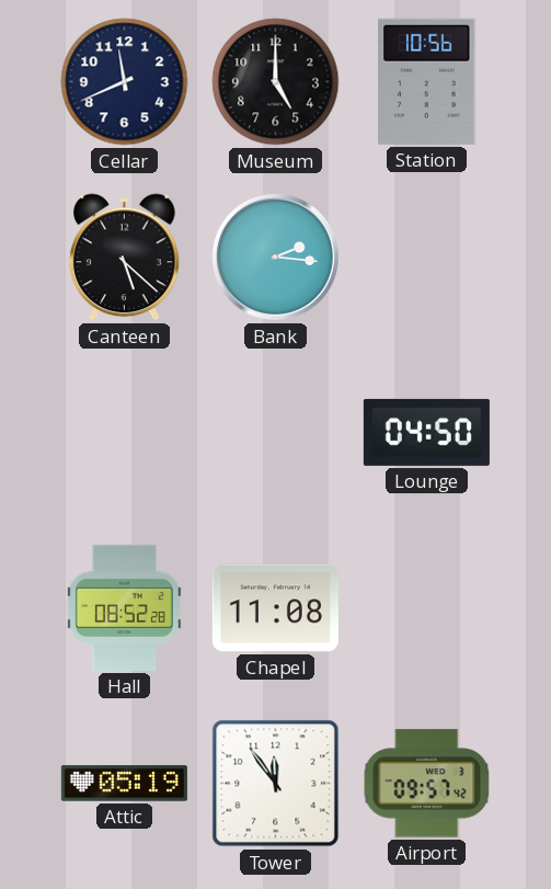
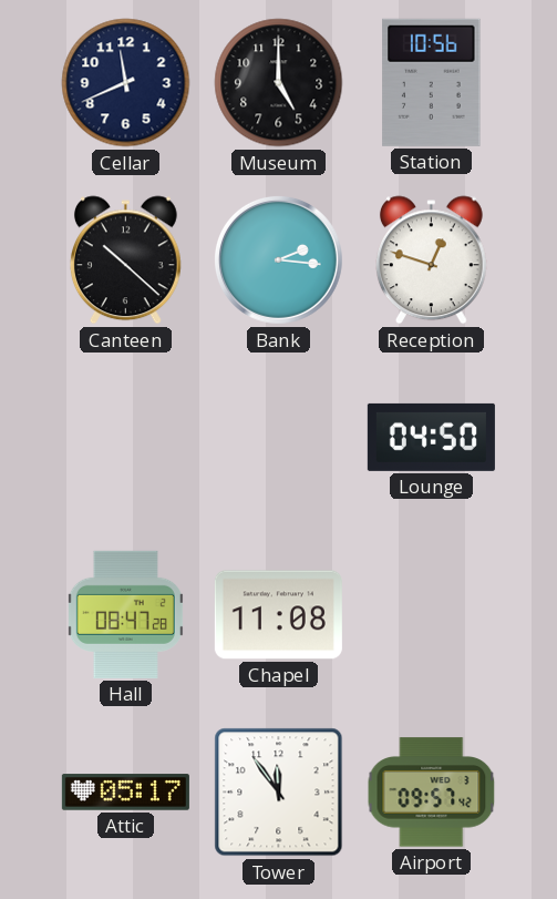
Canteen: 5:22 -> 10:22 (125, 260)
Reception: none -> 12:48 (431, 260)
Hall: 08:52 -> 08:47 (125, 614)
Attic: 05:19 -> 05:17 (125, 793)
